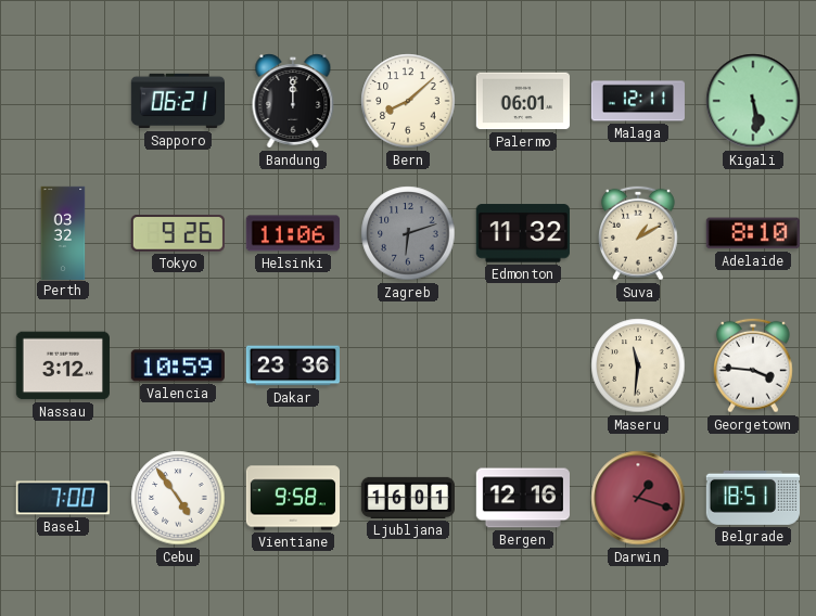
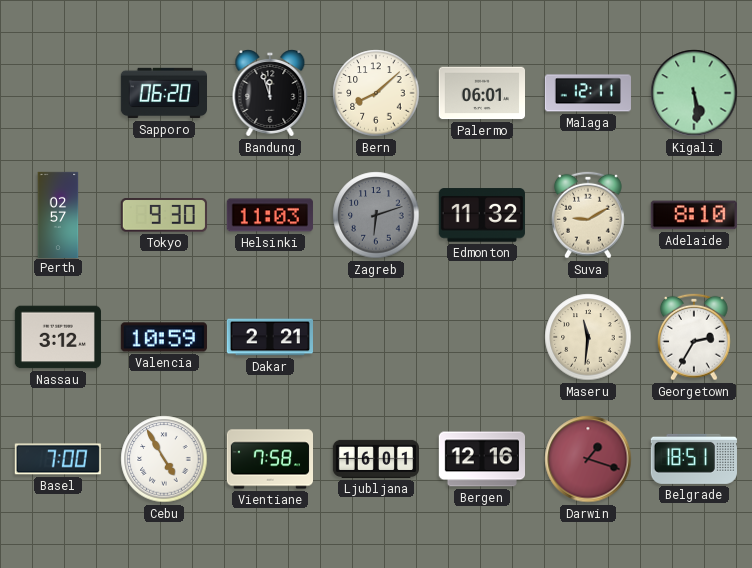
Sapporo: 06:21 -> 06:20 (163, 93)
Bandung: 12:00 -> 11:57 (270, 93)
Perth: 03:32 -> 02:57 (58, 214)
Tokyo: 9:26 -> 9:30 (164, 215)
Helsinki: 11:06 -> 11:03 (270, 215)
Suva: 1:10 -> 9:10 (588, 215)
Dakar: 23:36 -> 2:21 (269, 337)
Georgetown: 3:46 -> 2:35 (694, 337)
Cebu: 4:54 -> 4:55 (164, 459)
Vientiane: 9:58 -> 7:58 (269, 459)
